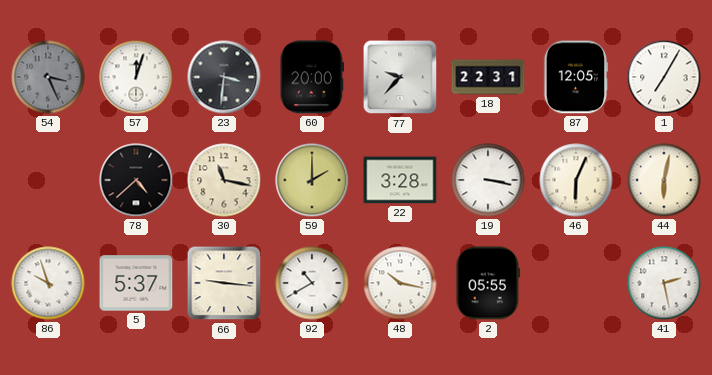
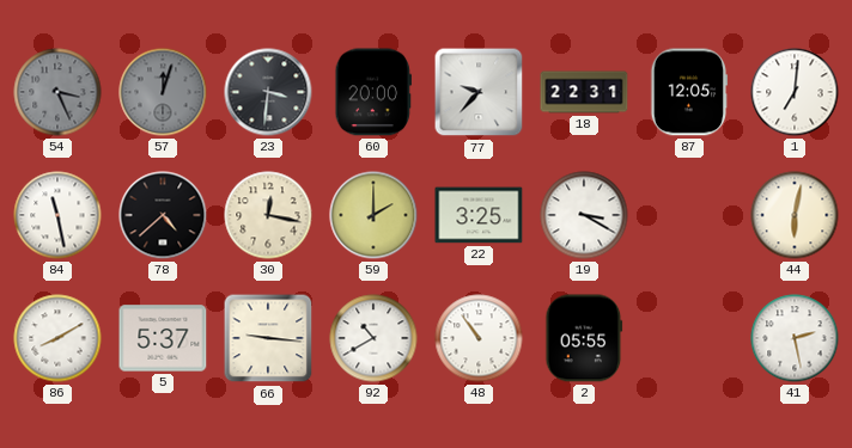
57 dial: white -> grey (163, 92)
1: 7:05 -> 7:01 (795, 92)
84: none -> 11:28 (57, 215)
30: 11:17 -> 12:17 (268, 215)
22: 3:28 -> 3:25 (479, 215)
19: 3:17 -> 3:20 (584, 215)
46: 6:04 -> none (576, 180)
86: 9:57 -> 8:10 (57, 338)
48: 10:17 -> 10:54 (479, 338)
